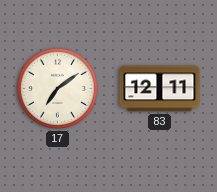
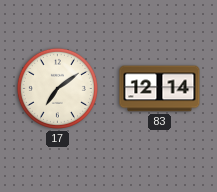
83: 12:11 -> 12:14 (160, 89)
